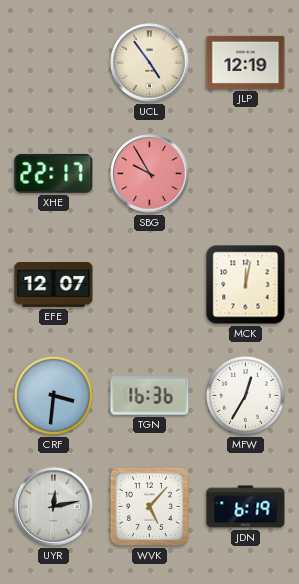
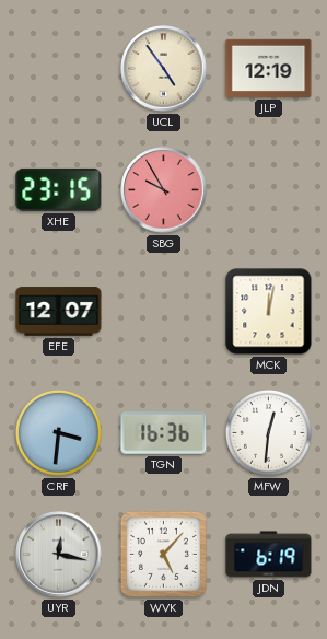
XHE: 22:17 -> 23:15 (59, 189)
MFW: 12:35 -> 12:31 (268, 432)
UYR: 12:13 -> 12:17 (59, 555)
